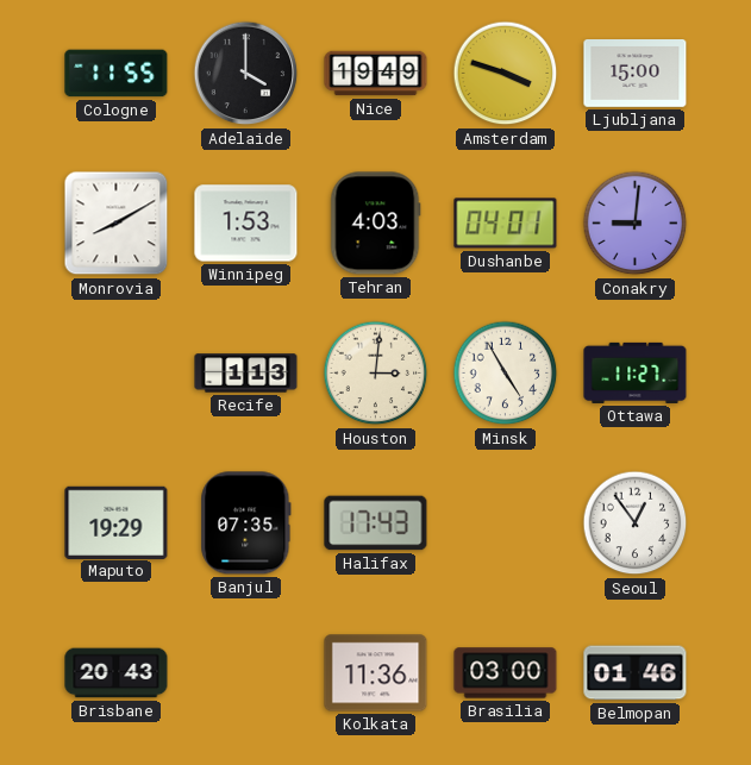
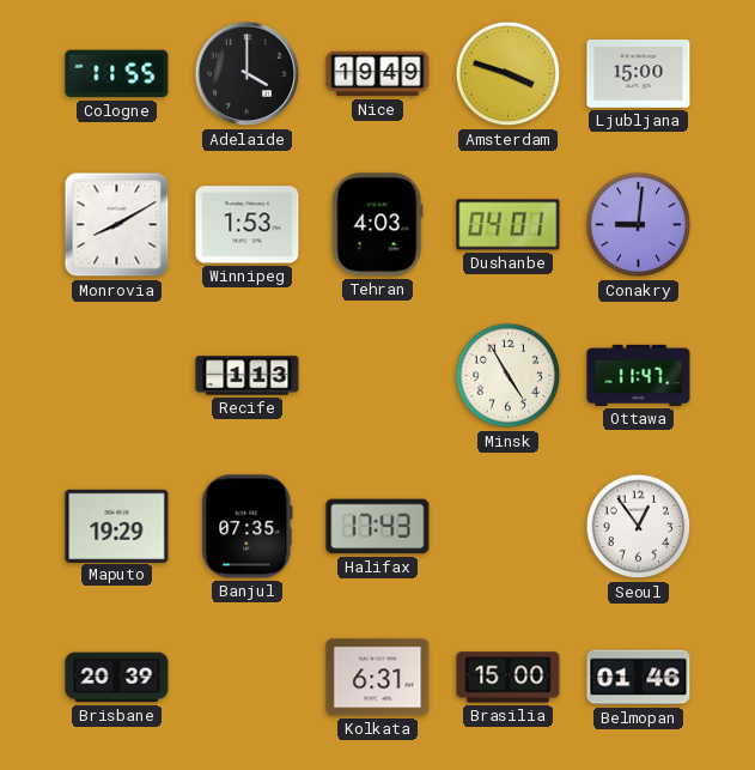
Houston: 3:01 -> none (376, 374)
Ottawa: 11:27 -> 11:47 (639, 375)
Brisbane: 20:43 -> 20:39 (117, 678)
Kolkata: 11:36 -> 6:31 (378, 678)
Brasilia: 03:00 -> 15:00 (509, 678)
